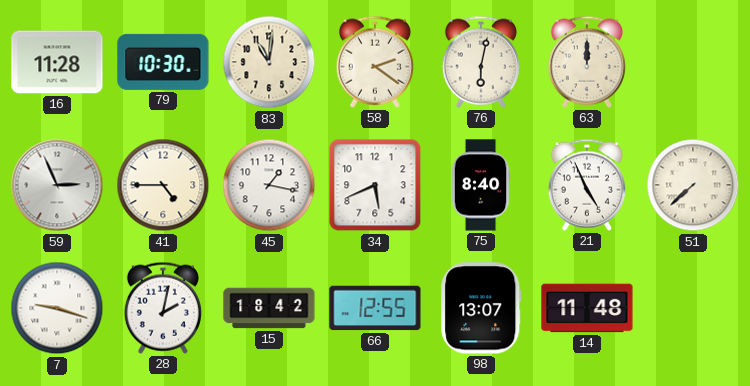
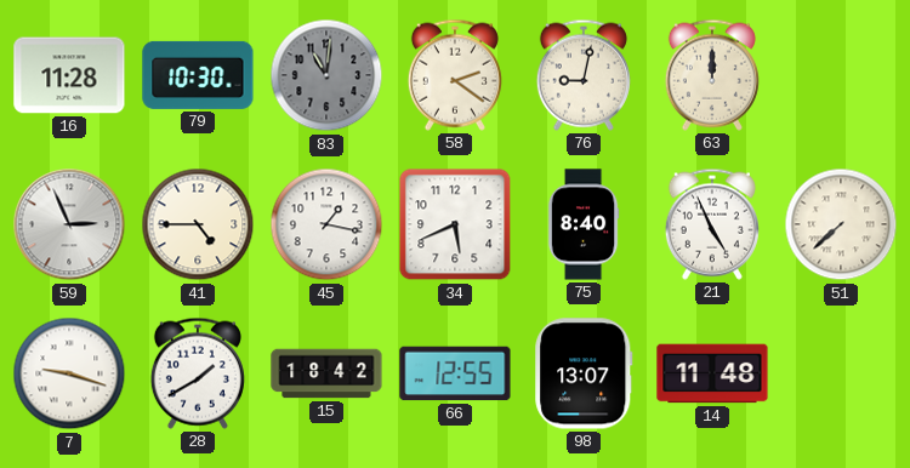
83 dial: cream -> grey (326, 75)
76: 6:02 -> 9:02 (584, 75)
28: 2:02 -> 1:40 (198, 373)
